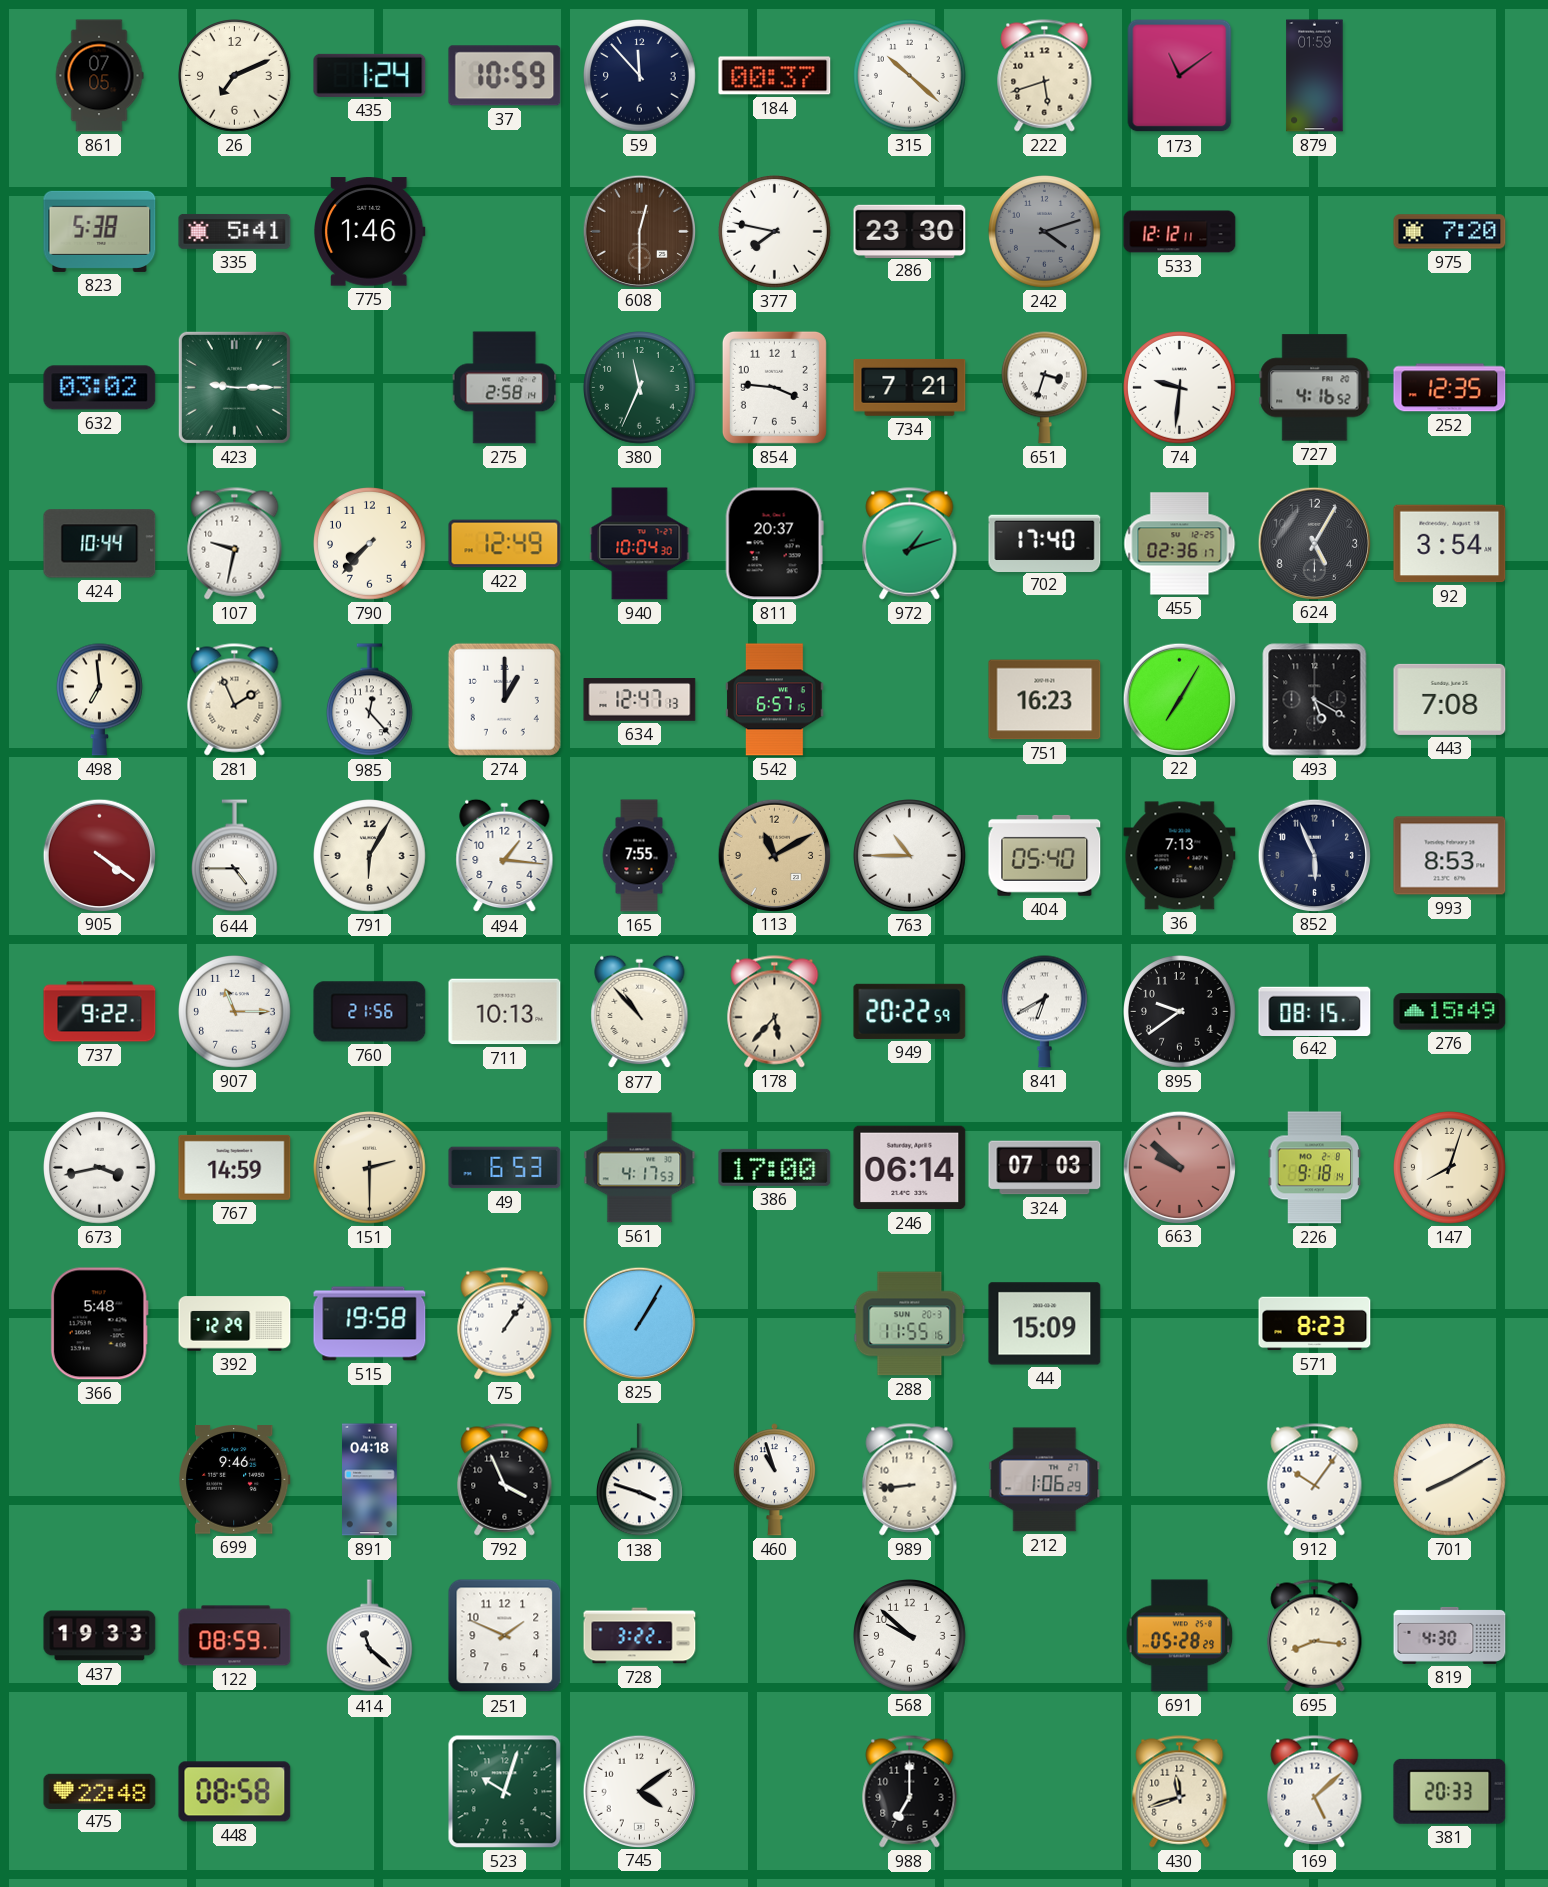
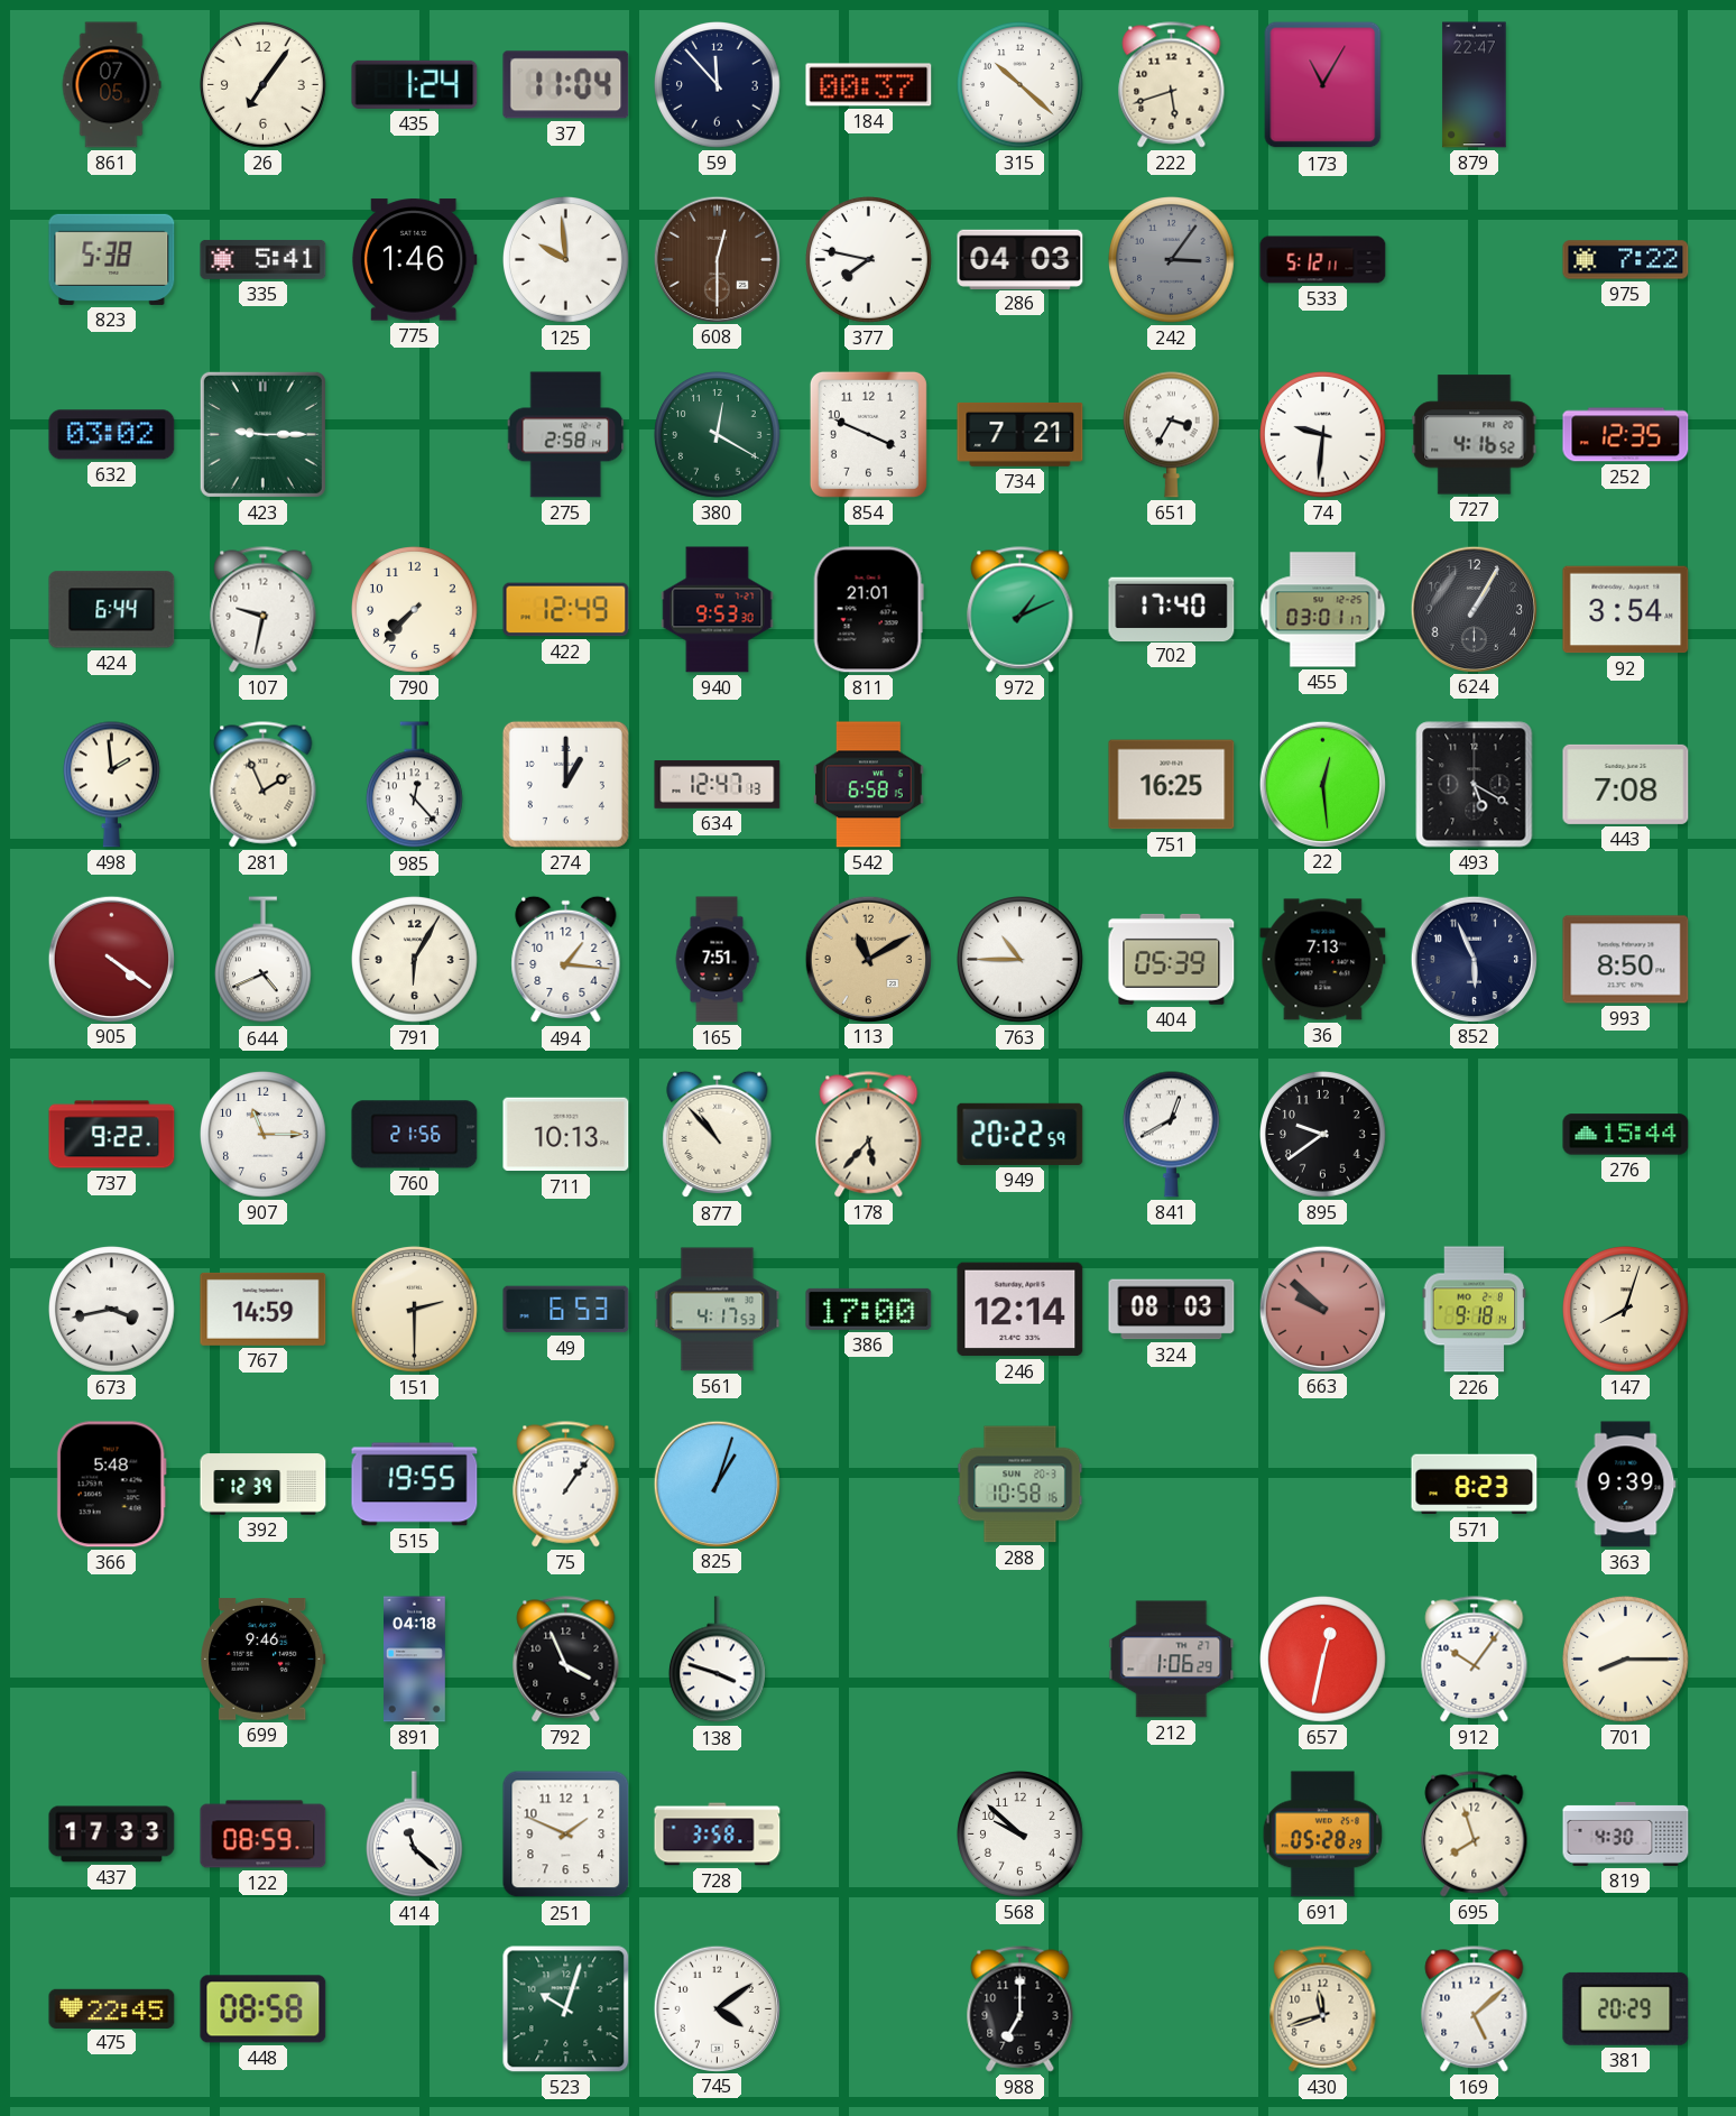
26: 7:11 -> 7:06 (264, 85)
37: 10:59 -> 11:04 (566, 85)
173: 11:09 -> 11:05 (1323, 85)
879: 01:59 -> 22:47 (1475, 85)
125: none -> 9:59 (566, 260)
286: 23:30 -> 04:03 (1021, 259)
242: 4:12 -> 3:06 (1172, 260)
533: 12:12 -> 5:12 (1323, 260)
975: 7:20 -> 7:22 (1626, 260)
380: 11:34 -> 12:20 (718, 435)
854: 3:46 -> 3:49 (868, 434)
651: 3:33 -> 3:35 (1171, 434)
424: 10:44 -> 6:44 (112, 610)
940: 10:04 -> 9:53 (718, 610)
811: 20:37 -> 21:01 (868, 610)
972: 1:12 -> 1:11 (1021, 610)
455: 02:36 -> 03:01 (1323, 610)
624: 5:05 -> 1:05 (1474, 609)
498: 6:59 -> 1:59 (111, 784)
542: 6:57 -> 6:58 (869, 785)
751: 16:23 -> 16:25 (1172, 785)
22: 7:05 -> 12:29 (1322, 784)
644: 4:45 -> 4:41 (262, 960)
165: 7:55 -> 7:51 (717, 960)
404: 05:40 -> 05:39 (1172, 959)
993: 8:53 -> 8:50 (1626, 960)
841: 6:40 -> 12:40 (1171, 1134)
642: 08:15 -> none (1315, 1011)
276: 15:49 -> 15:44 (1626, 1135)
246: 06:14 -> 12:14 (1021, 1310)
324: 07:03 -> 08:03 (1172, 1310)
392: 12:29 -> 12:39 (264, 1485)
515: 19:58 -> 19:55 (415, 1485)
825: 1:05 -> 1:03 (717, 1484)
288: 11:55 -> 10:58 (1021, 1485)
44: 15:09 -> none (1045, 1324)
363: none -> 9:39 (1626, 1485)
460: 10:57 -> none (774, 1480)
989: 8:44 -> none (910, 1480)
657: none -> 12:32 (1323, 1660)
701: 8:10 -> 8:15 (1626, 1660)
437: 19:33 -> 17:33 (112, 1835)
728: 3:22 -> 3:58 (718, 1835)
695: 8:16 -> 7:57 (1475, 1835)
475: 22:48 -> 22:45 (112, 2008)
381: 20:33 -> 20:29 (1626, 2008)
